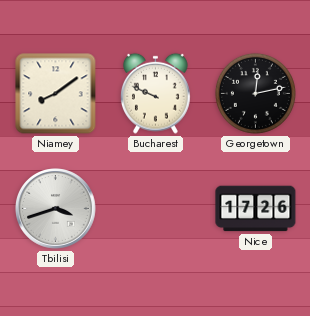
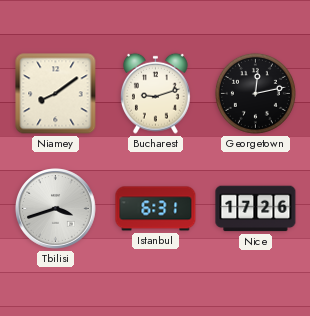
Bucharest: 9:49 -> 9:12 (156, 93)
Istanbul: none -> 6:31 (156, 209)
